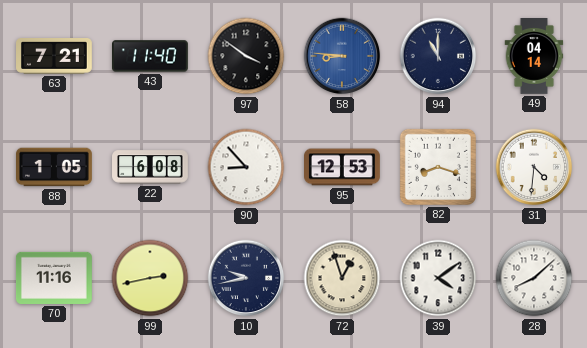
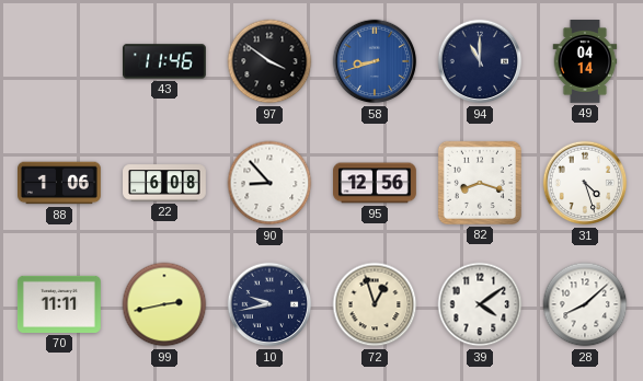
63: 7:21 -> none (55, 57)
43: 11:40 -> 11:46 (165, 61)
58: 8:46 -> 8:42 (375, 61)
88: 1:05 -> 1:06 (60, 183)
95: 12:53 -> 12:56 (376, 183)
31: 4:31 -> 4:27 (585, 183)
70: 11:16 -> 11:11 (59, 304)
